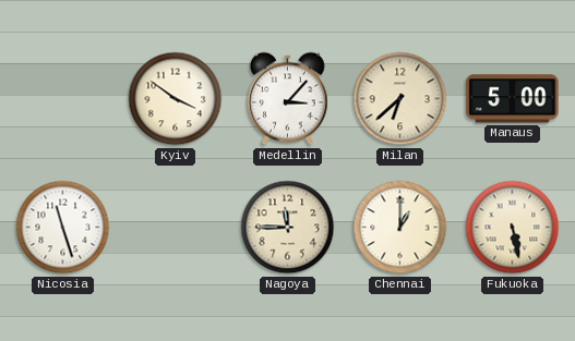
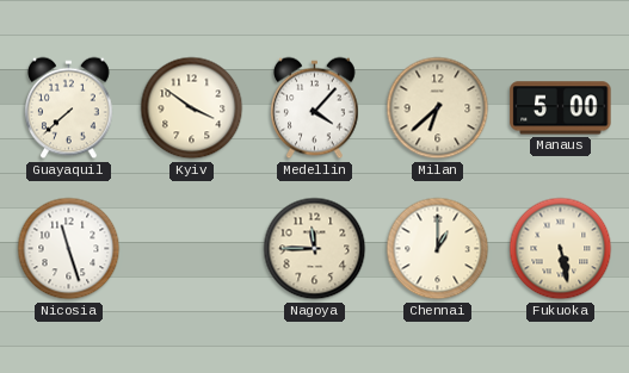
Guayaquil: none -> 7:38 (69, 108)
Medellin: 3:07 -> 4:07 (315, 108)
